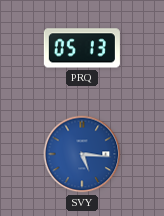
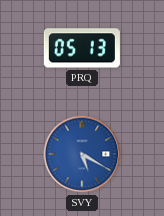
SVY: 5:16 -> 5:20 (82, 154)
